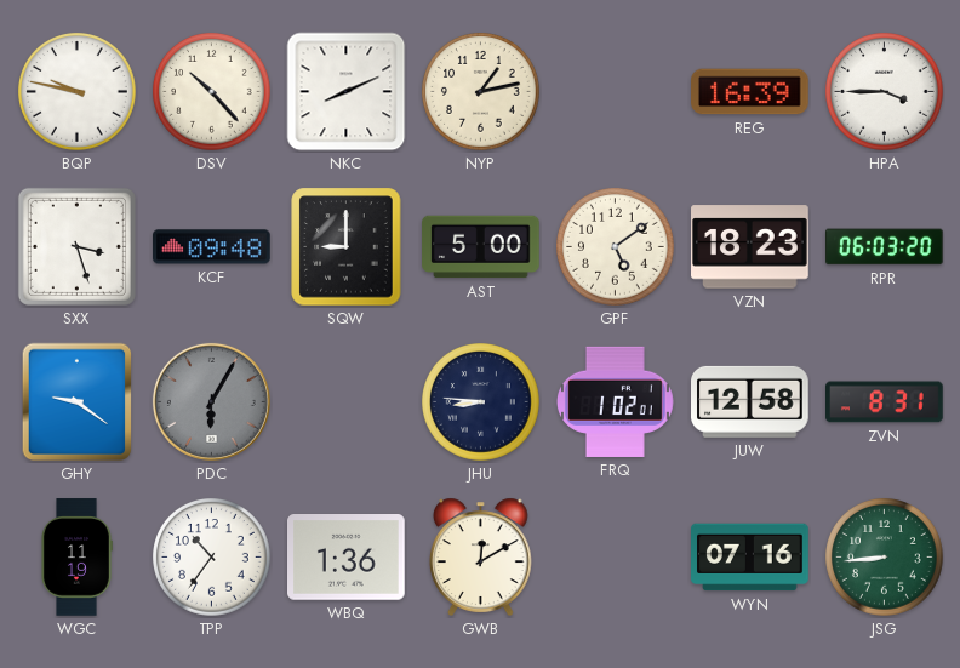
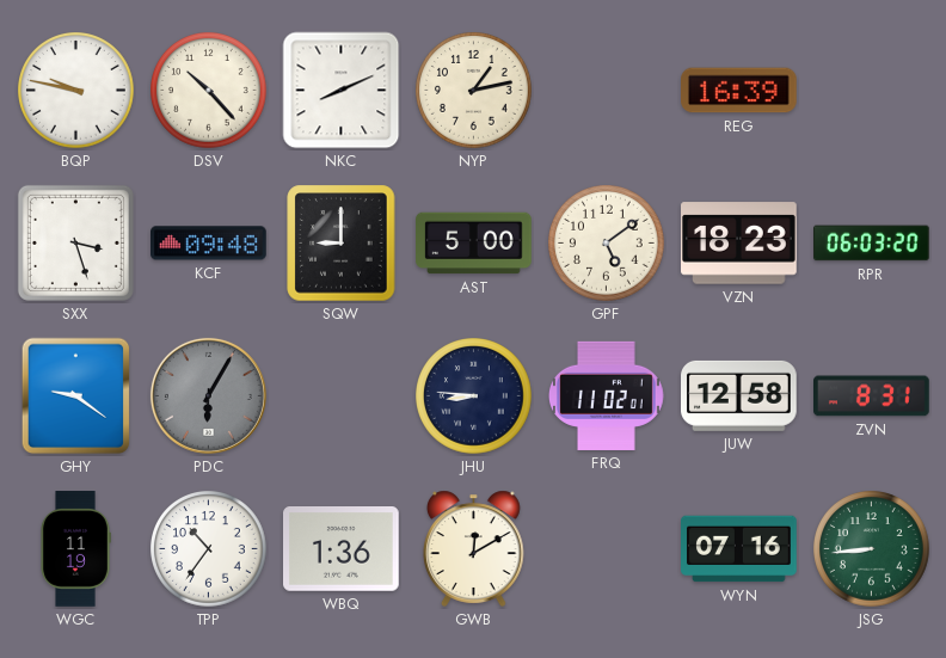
HPA: 3:45 -> none (885, 92)
FRQ: 1:02 -> 11:02 (606, 395)
